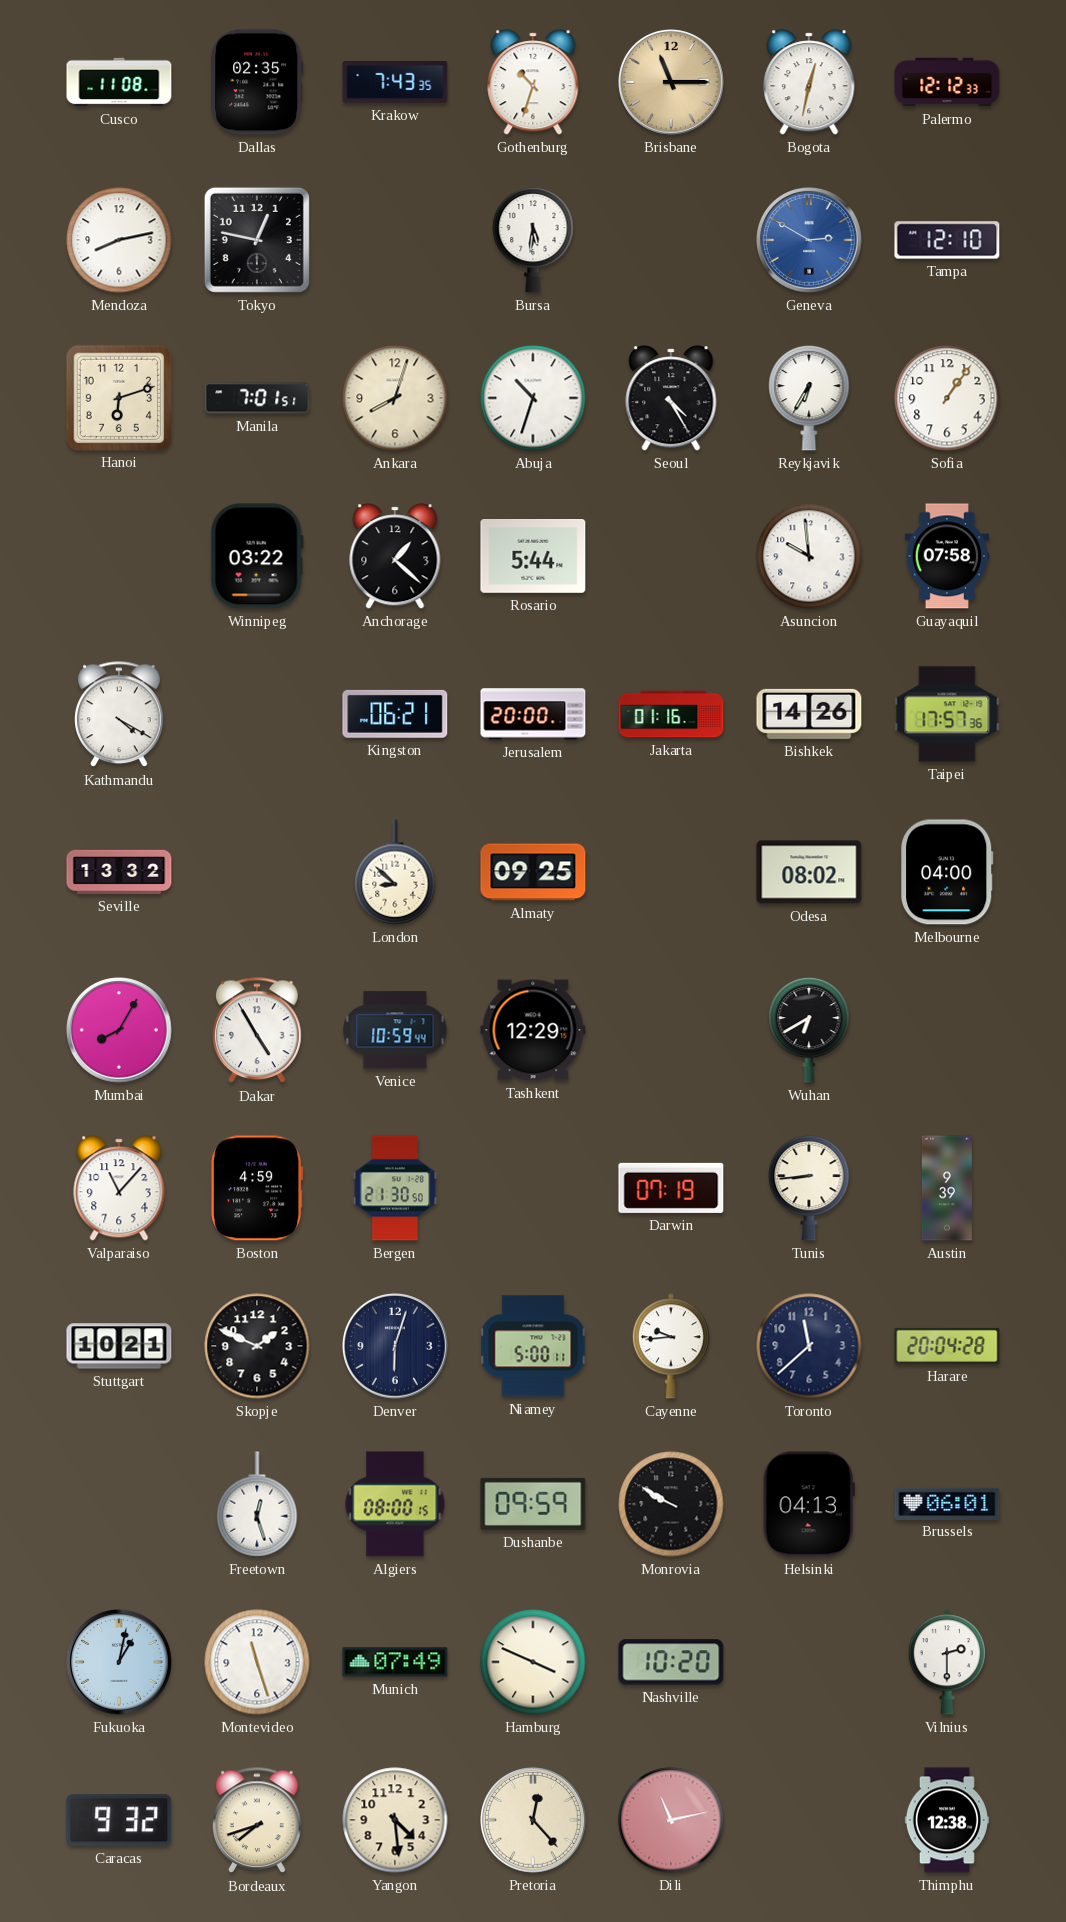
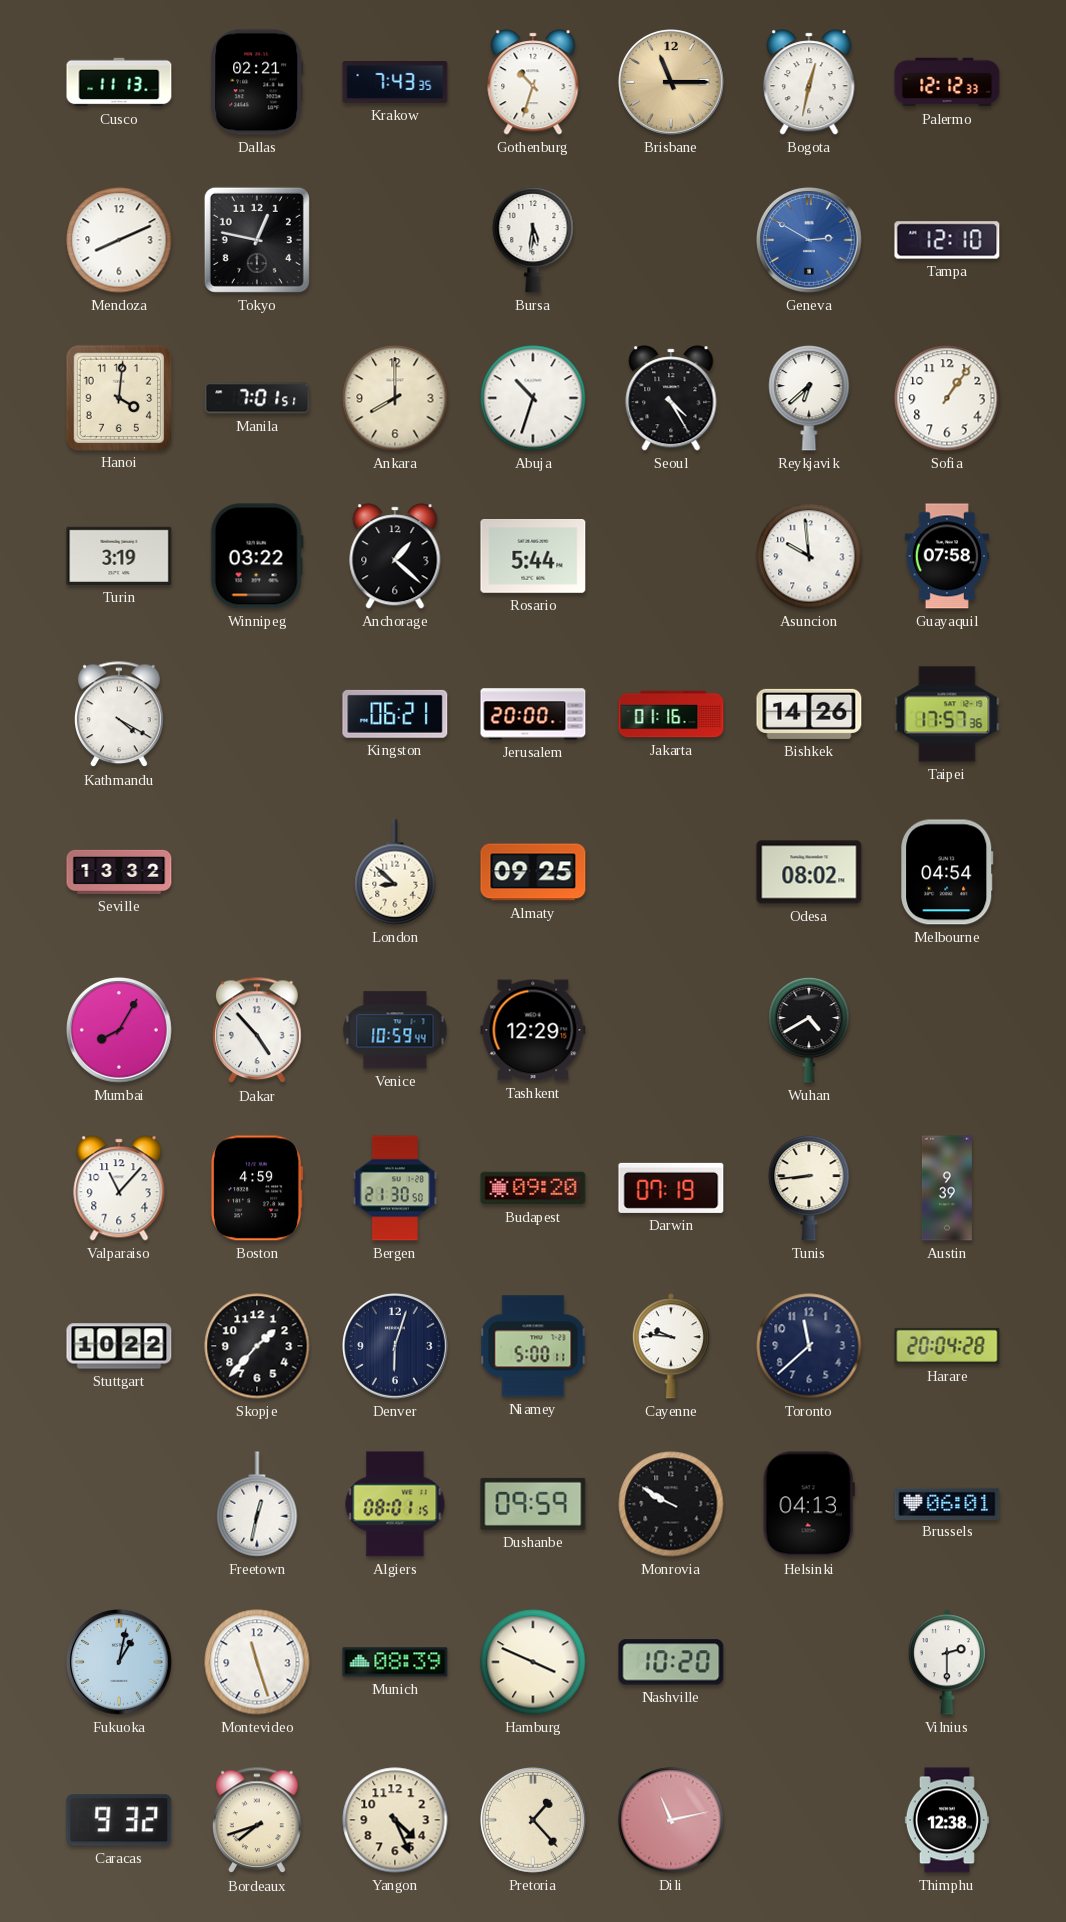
Cusco: 11:08 -> 11:13 (119, 82)
Dallas: 02:35 -> 02:21 (257, 82)
Mendoza: 8:13 -> 8:11 (119, 240)
Hanoi: 6:12 -> 4:01 (118, 397)
Ankara: 8:03 -> 8:00 (395, 398)
Reykjavik: 6:35 -> 6:38 (809, 398)
Turin: none -> 3:19 (119, 556)
Melbourne: 04:00 -> 04:54 (947, 872)
Dakar: 4:55 -> 4:53 (257, 1031)
Wuhan: 6:40 -> 4:40 (809, 1030)
Budapest: none -> 09:20 (533, 1188)
Stuttgart: 10:21 -> 10:22 (119, 1346)
Skopje: 1:49 -> 1:37 (257, 1346)
Cayenne: 9:44 -> 9:46 (671, 1346)
Freetown: 12:27 -> 12:32 (257, 1504)
Algiers: 08:00 -> 08:01 (395, 1504)
Munich: 07:49 -> 08:39 (395, 1662)
Yangon: 4:29 -> 4:26 (395, 1820)
Pretoria: 12:23 -> 1:23 (534, 1821)
